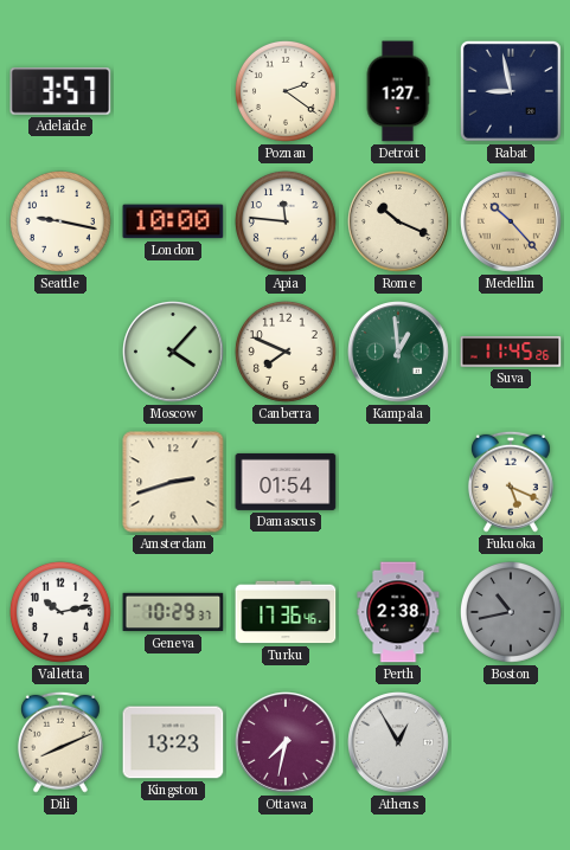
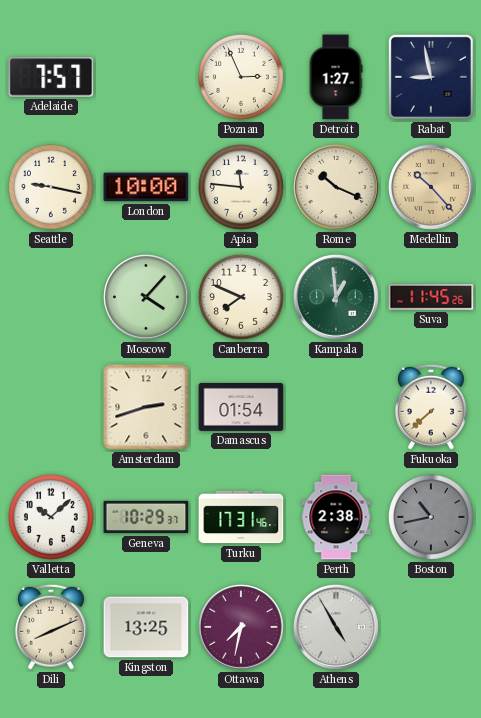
Adelaide: 3:57 -> 7:57 (51, 77)
Poznan: 2:21 -> 2:56 (241, 77)
Fukuoka: 5:19 -> 7:38 (431, 407)
Valletta: 10:13 -> 10:08 (51, 517)
Turku: 17:36 -> 17:31 (241, 517)
Kingston: 13:23 -> 13:25 (146, 627)
Athens: 12:55 -> 4:55 (337, 628)
